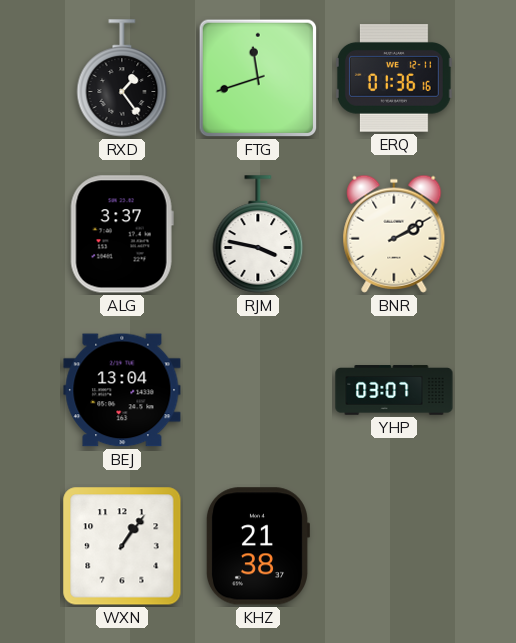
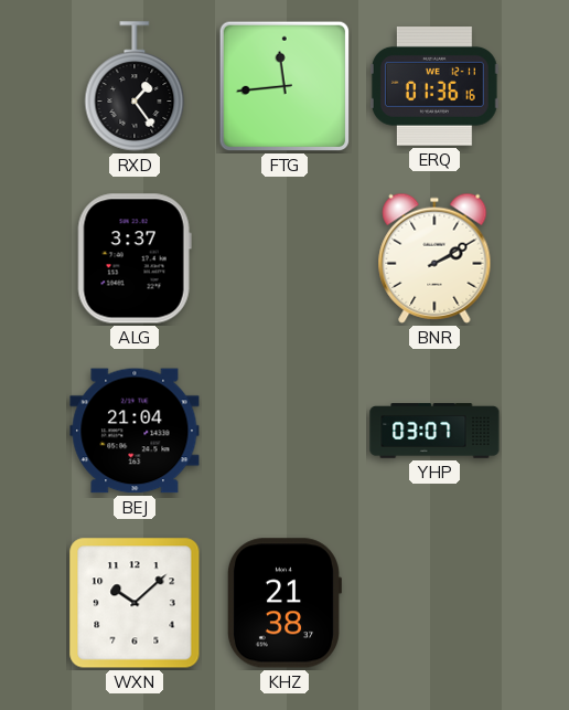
FTG: 11:42 -> 11:44 (284, 86)
RJM: 3:47 -> none (258, 234)
BEJ: 13:04 -> 21:04 (135, 431)
WXN: 1:06 -> 10:08 (135, 603)
